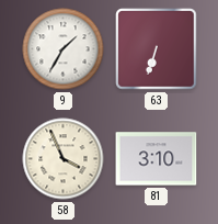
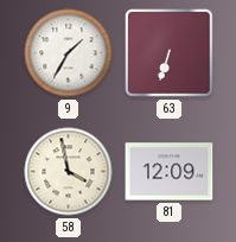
58: 3:56 -> 3:58 (69, 172)
81: 3:10 -> 12:09 (170, 172)
